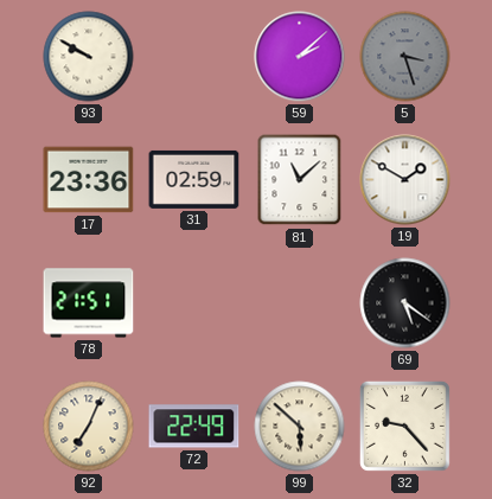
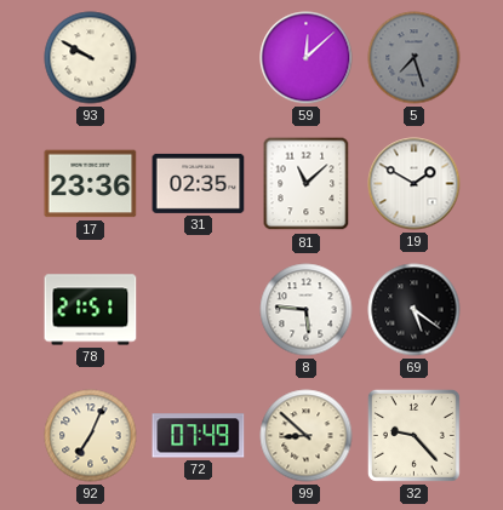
59: 2:08 -> 12:08 (307, 58)
5: 3:27 -> 7:27 (415, 58)
31: 02:59 -> 02:35 (199, 183)
8: none -> 5:46 (307, 310)
72: 22:49 -> 07:49 (199, 436)
99: 5:52 -> 8:52 (307, 436)
